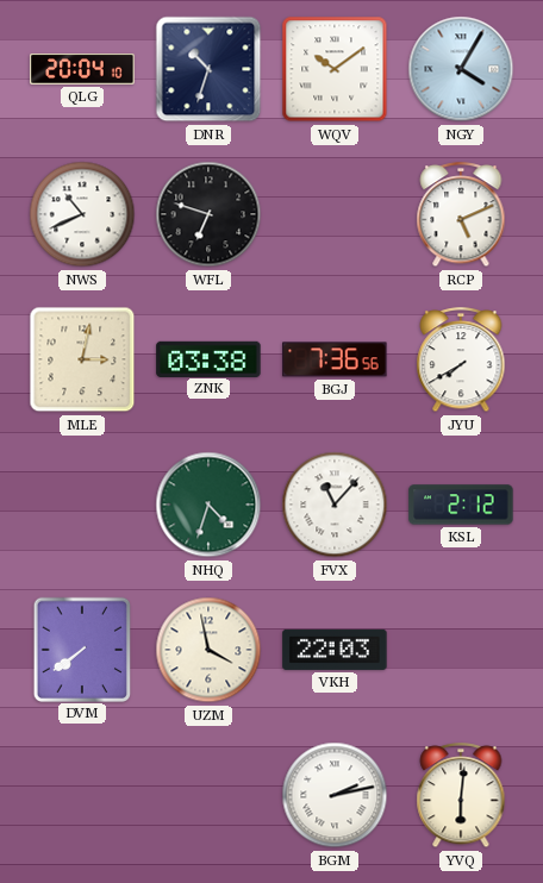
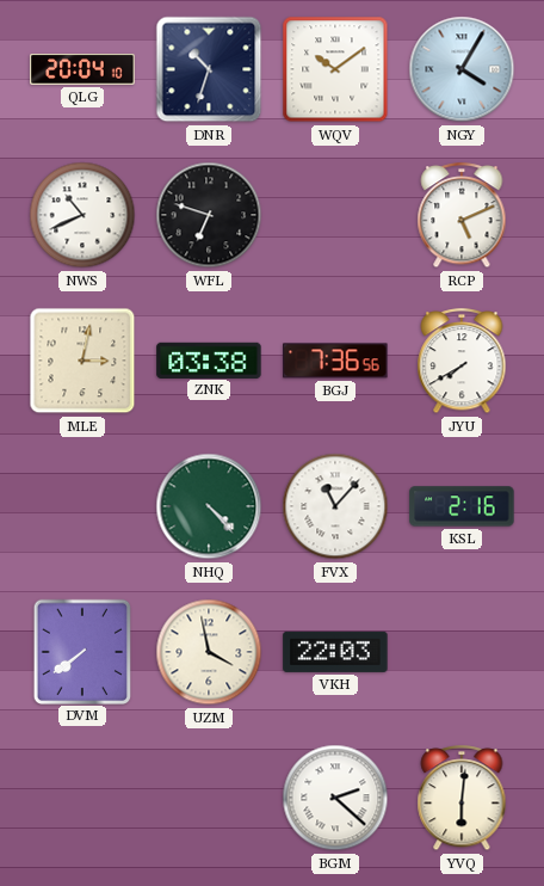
NHQ: 4:33 -> 4:23 (209, 506)
KSL: 2:12 -> 2:16 (462, 506)
BGM: 2:13 -> 2:22 (335, 798)
